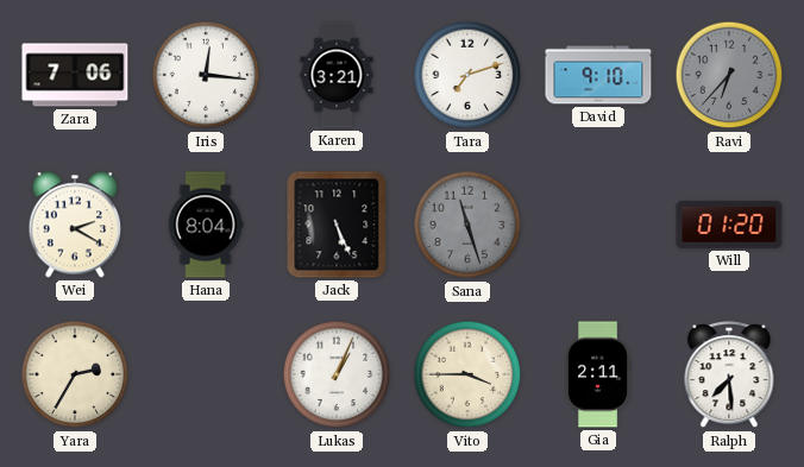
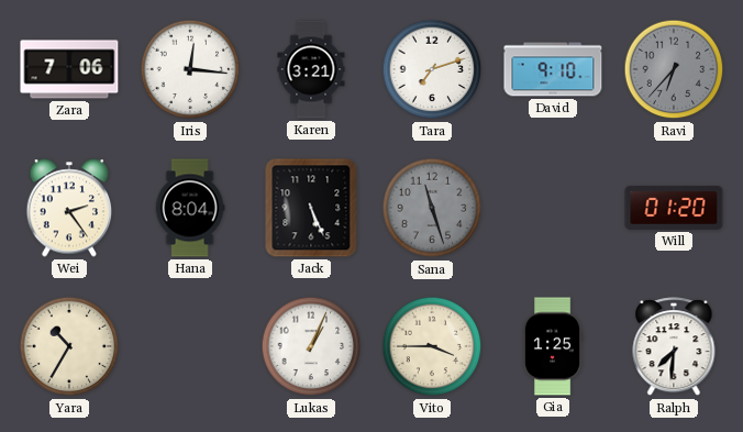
Wei: 2:20 -> 2:24 (69, 208)
Yara: 2:35 -> 10:35 (69, 346)
Gia: 2:11 -> 1:25 (553, 346)
Ralph: 7:29 -> 7:31 (674, 347)
